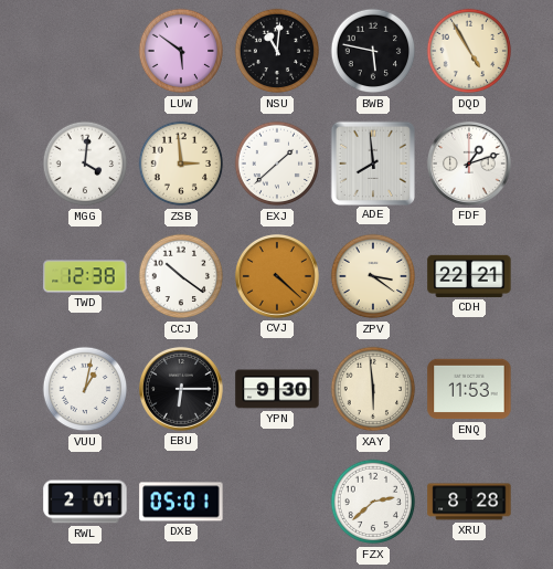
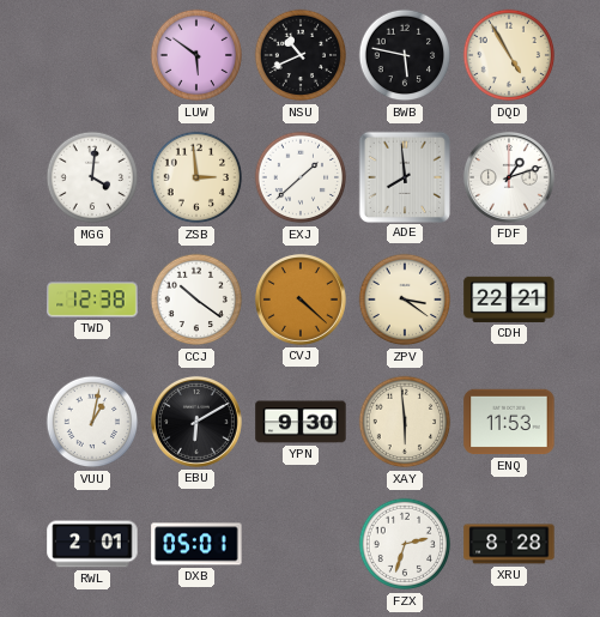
NSU: 11:01 -> 10:41 (301, 55)
EBU: 6:15 -> 6:10 (196, 422)
FZX: 2:38 -> 2:33 (405, 544)
